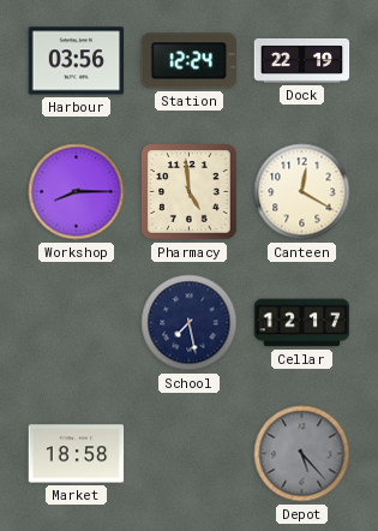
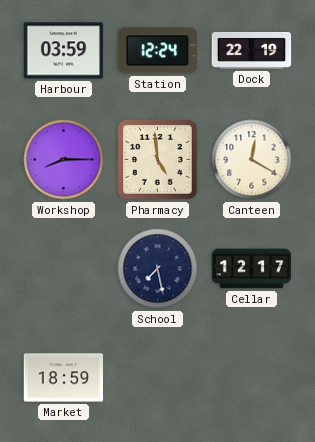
Harbour: 03:56 -> 03:59 (64, 51)
Market: 18:58 -> 18:59 (64, 378)
Depot: 5:23 -> none (302, 454)
